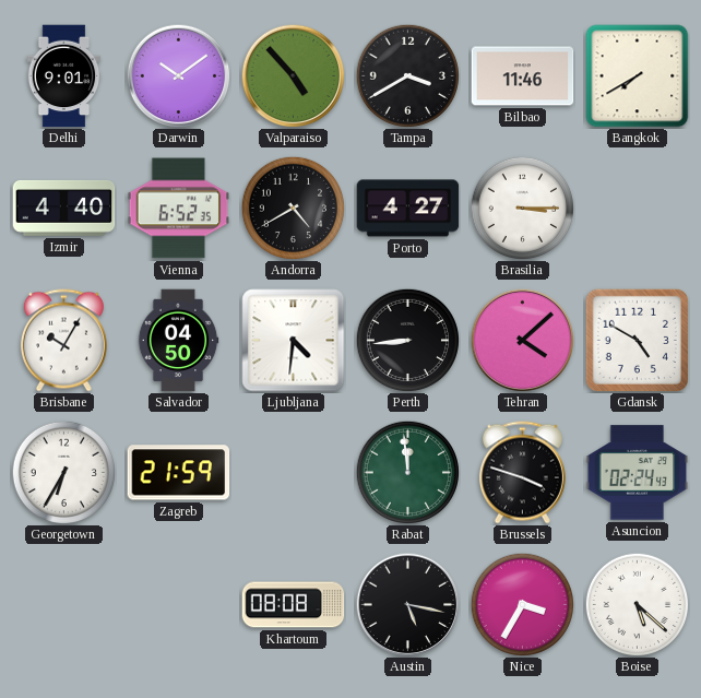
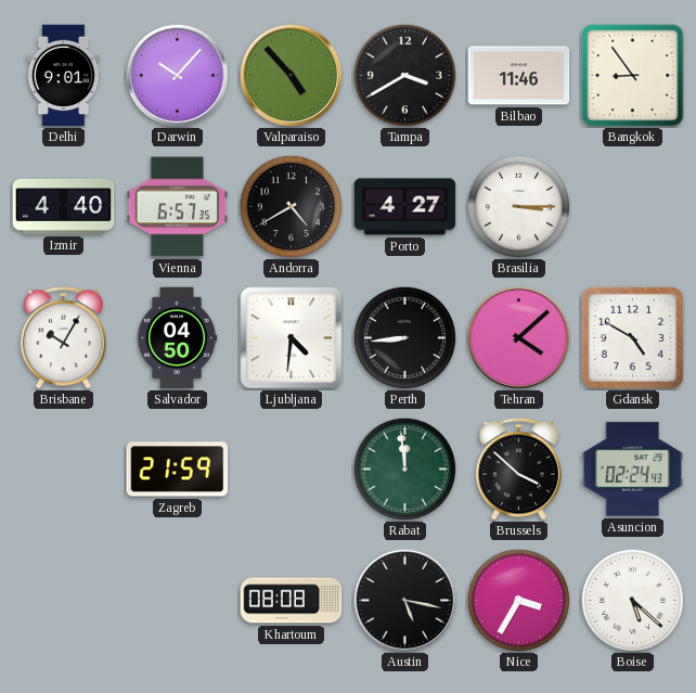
Darwin: 10:09 -> 10:07 (177, 75)
Bangkok: 7:40 -> 8:54 (633, 76)
Vienna: 6:52 -> 6:57 (178, 207)
Georgetown: 6:35 -> none (63, 472)
Brussels: 3:48 -> 3:52 (518, 470)
